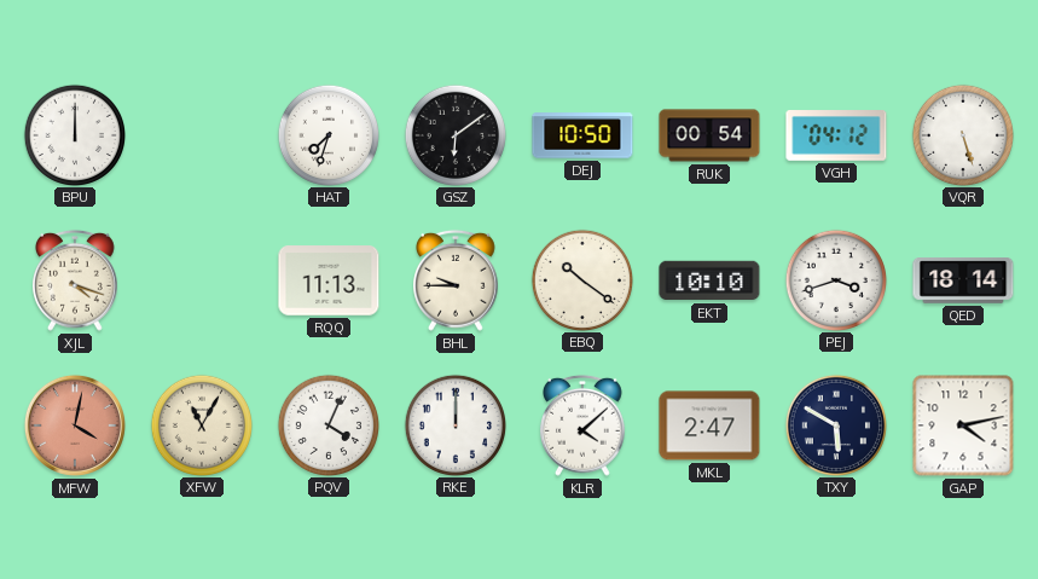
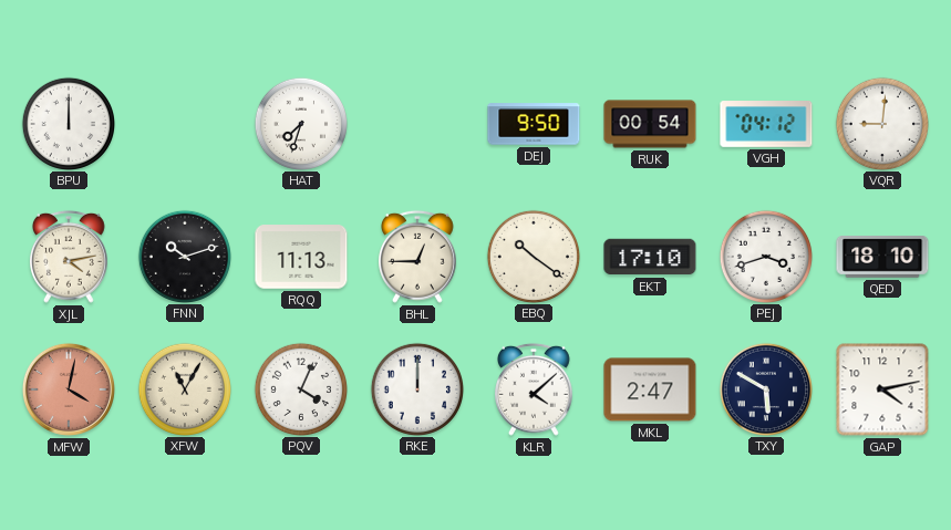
GSZ: 6:09 -> none (454, 134)
DEJ: 10:50 -> 9:50 (534, 124)
VQR: 5:27 -> 9:01 (881, 123)
XJL: 4:18 -> 4:13 (70, 257)
FNN: none -> 10:12 (184, 256)
BHL: 9:45 -> 12:45 (418, 257)
EKT: 10:10 -> 17:10 (650, 257)
QED: 18:14 -> 18:10 (882, 257)
